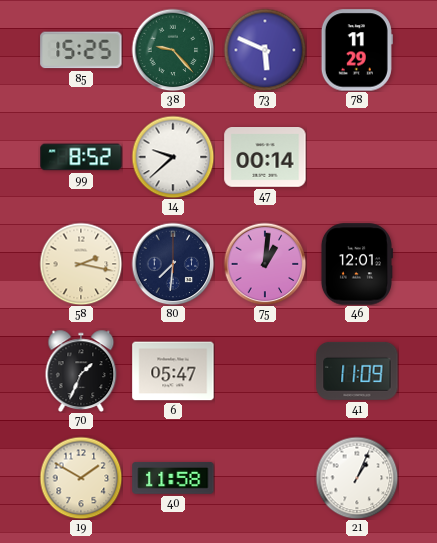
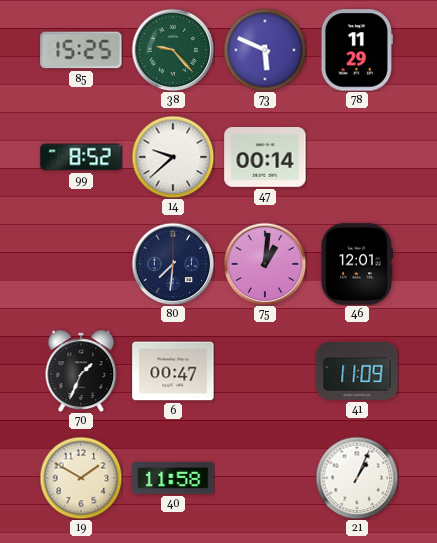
58: 2:17 -> none (81, 264)
6: 05:47 -> 00:47 (173, 371)
